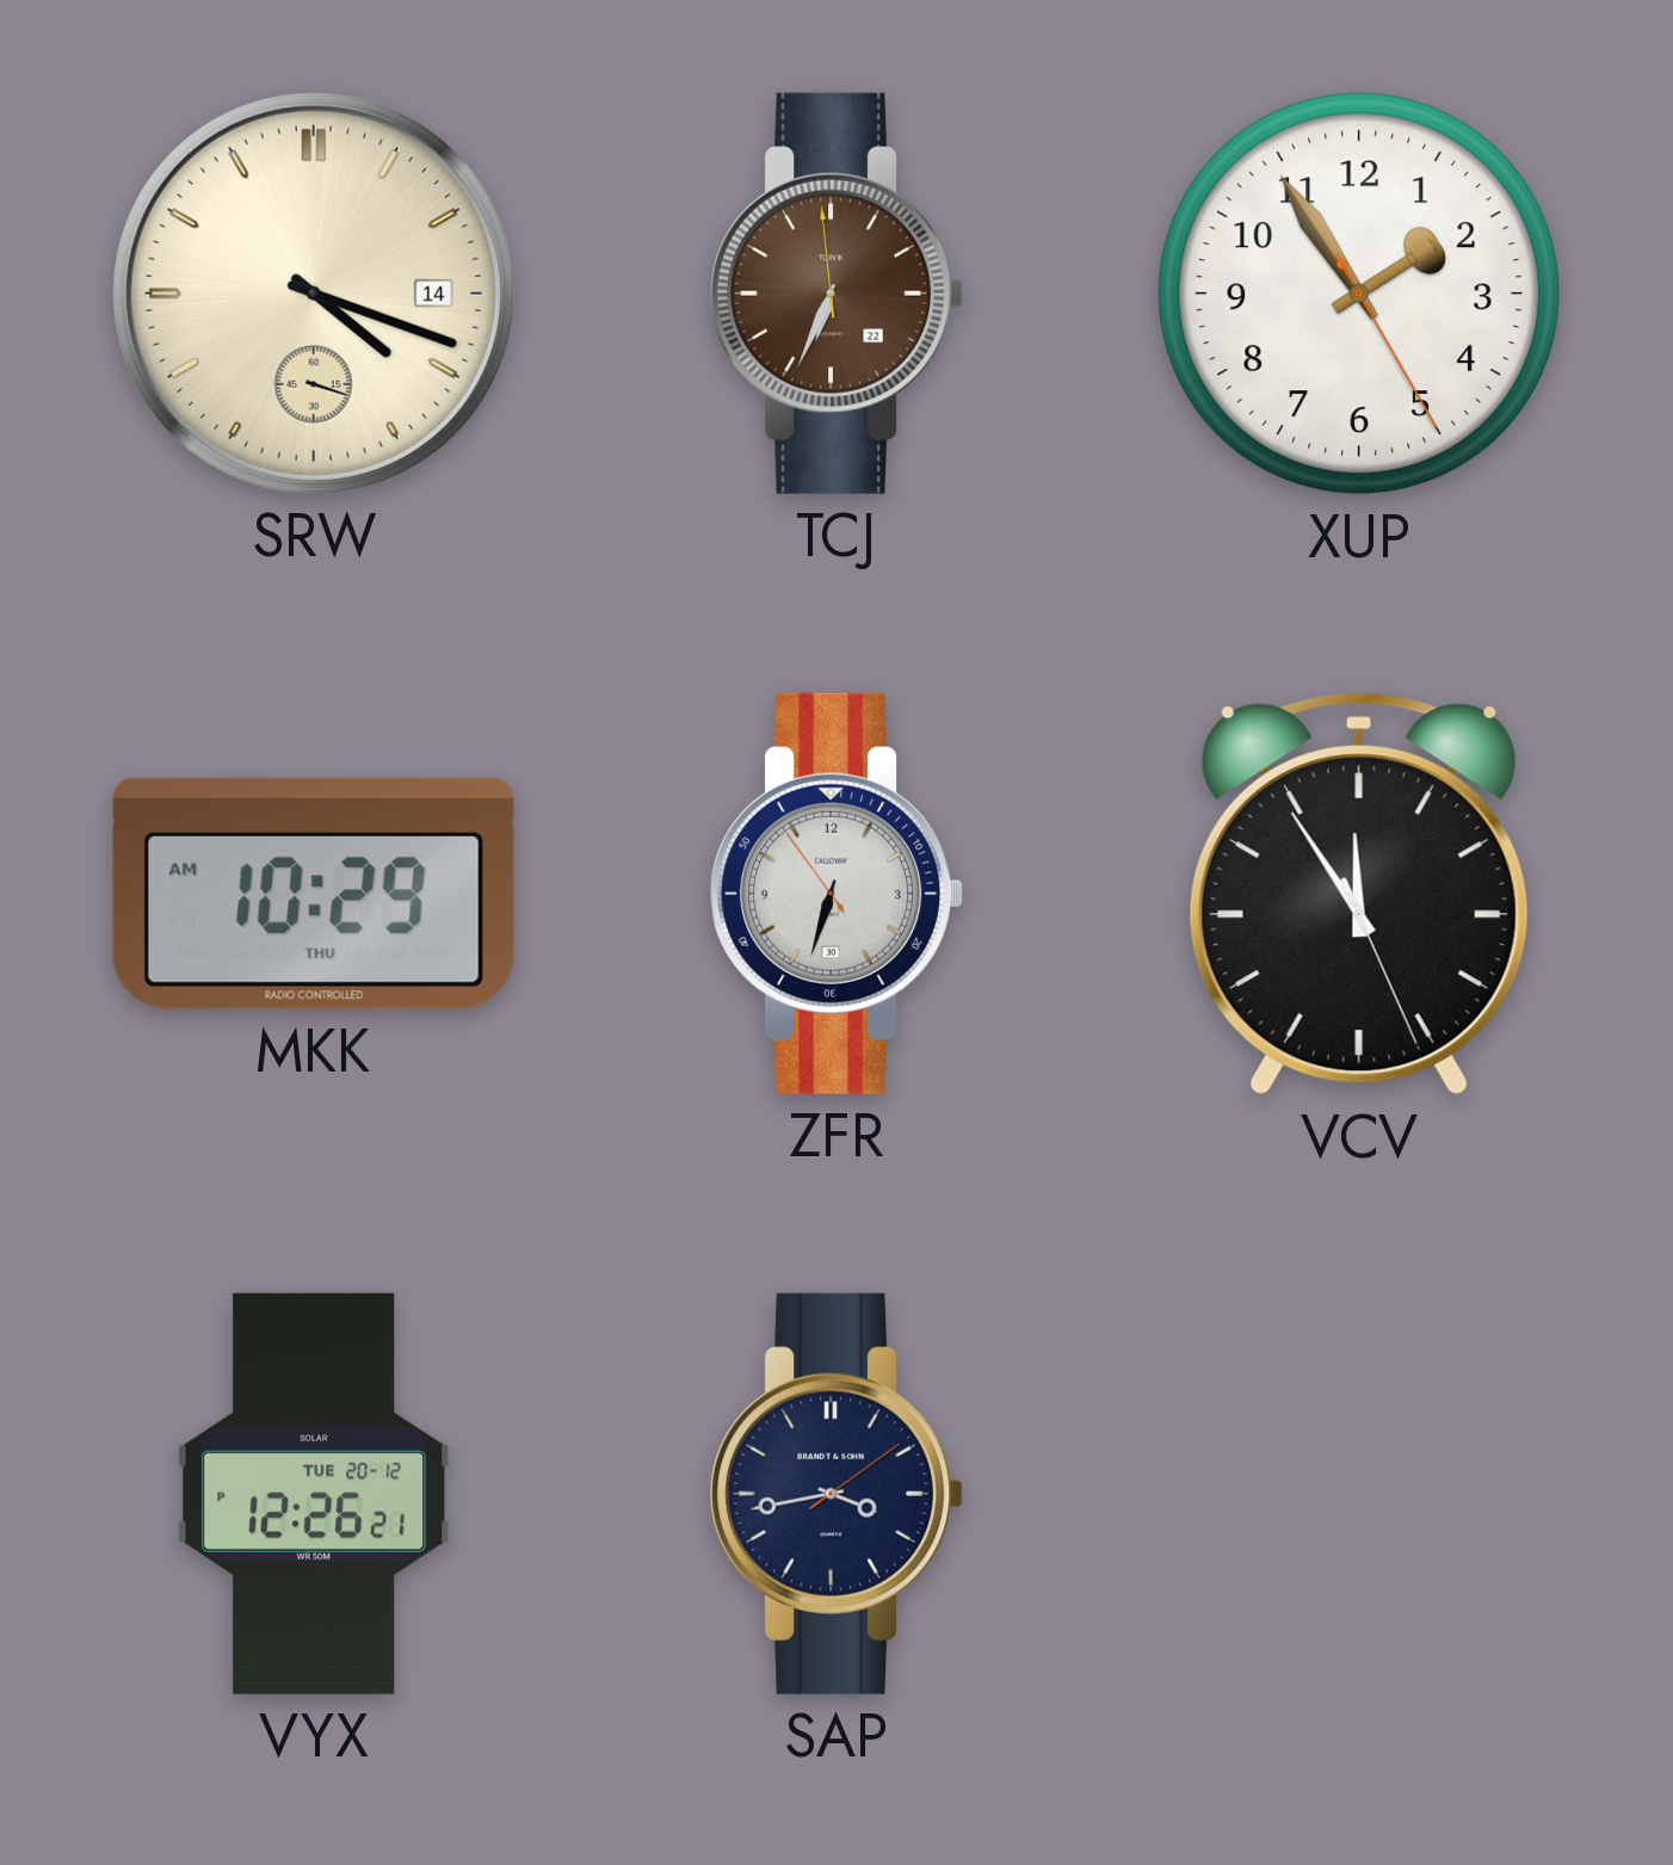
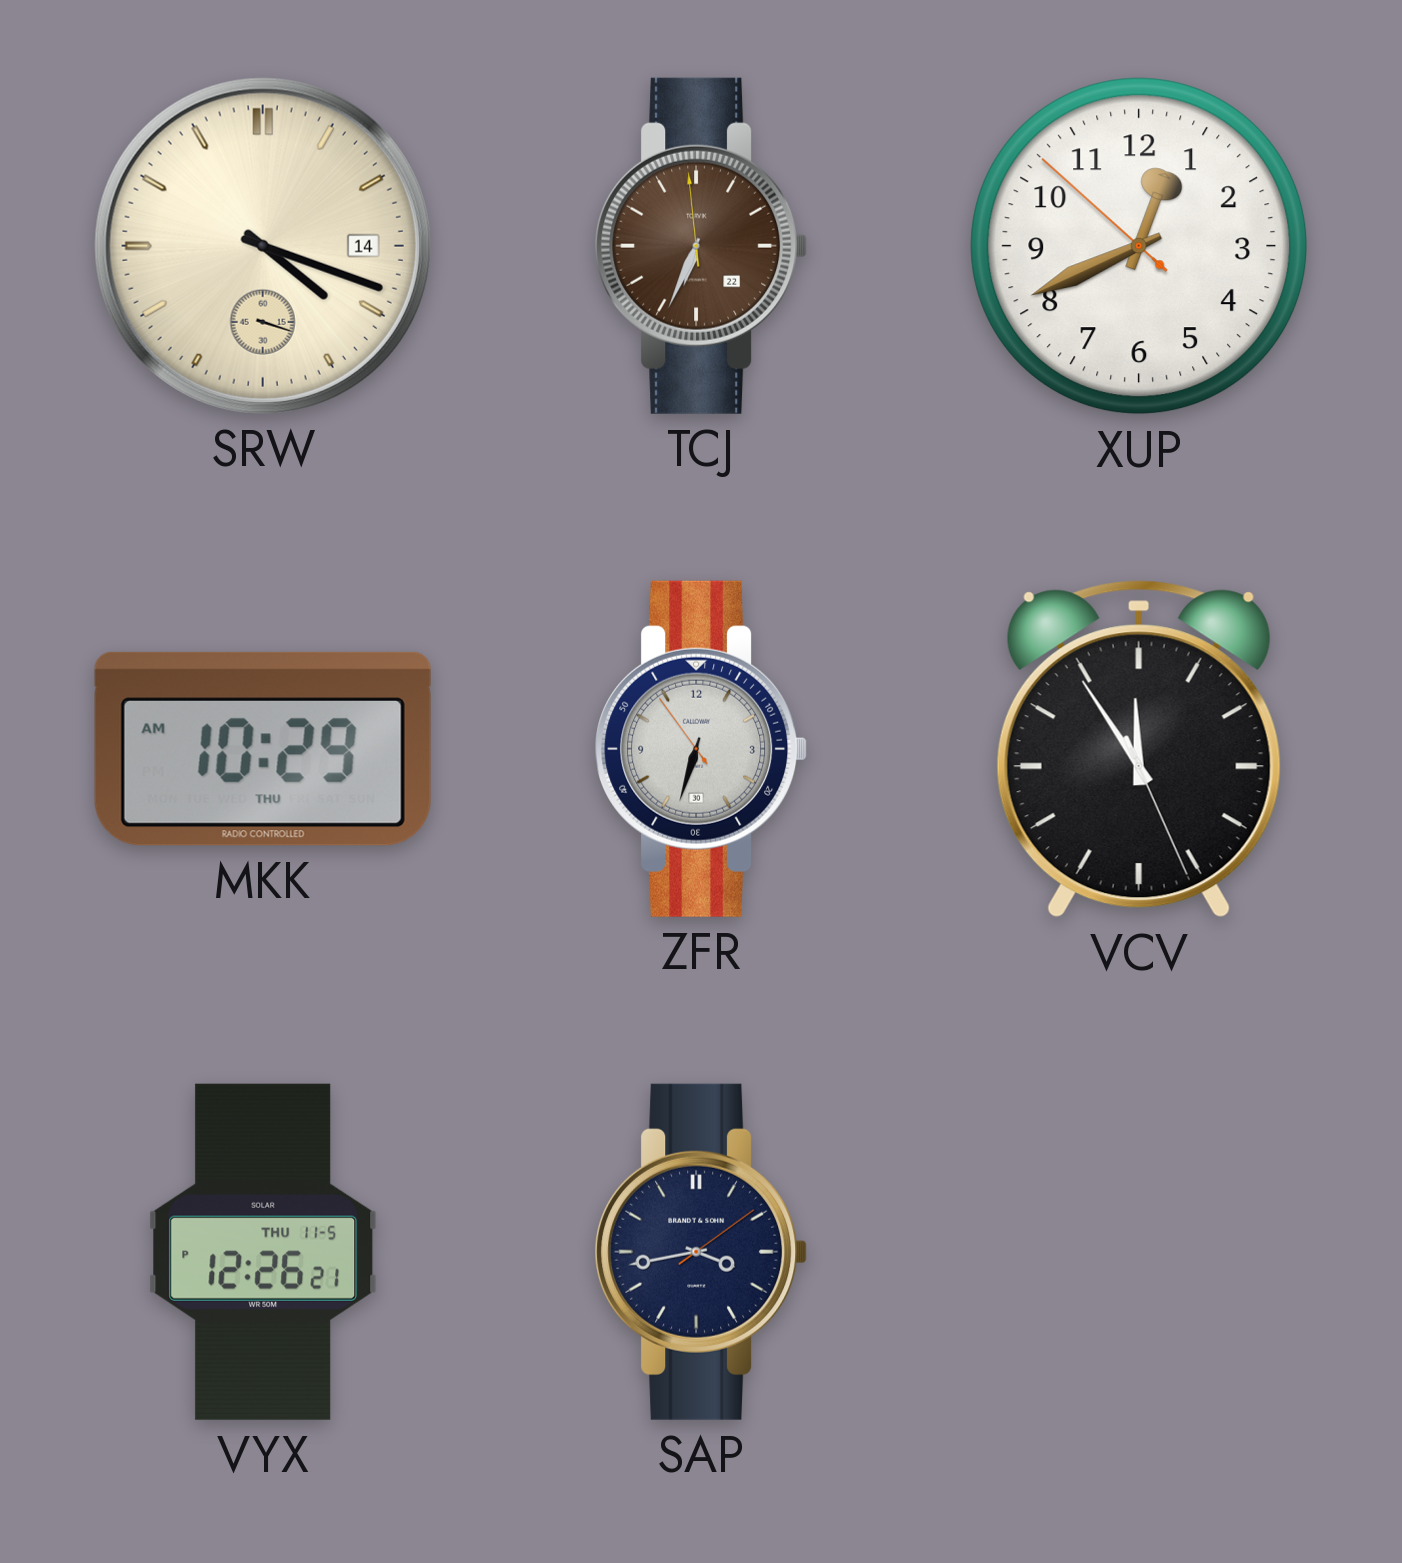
XUP: 1:54 -> 12:40 (1139, 246)
VYX date: TUE 20-12 -> THU 11-5 (263, 1252)
